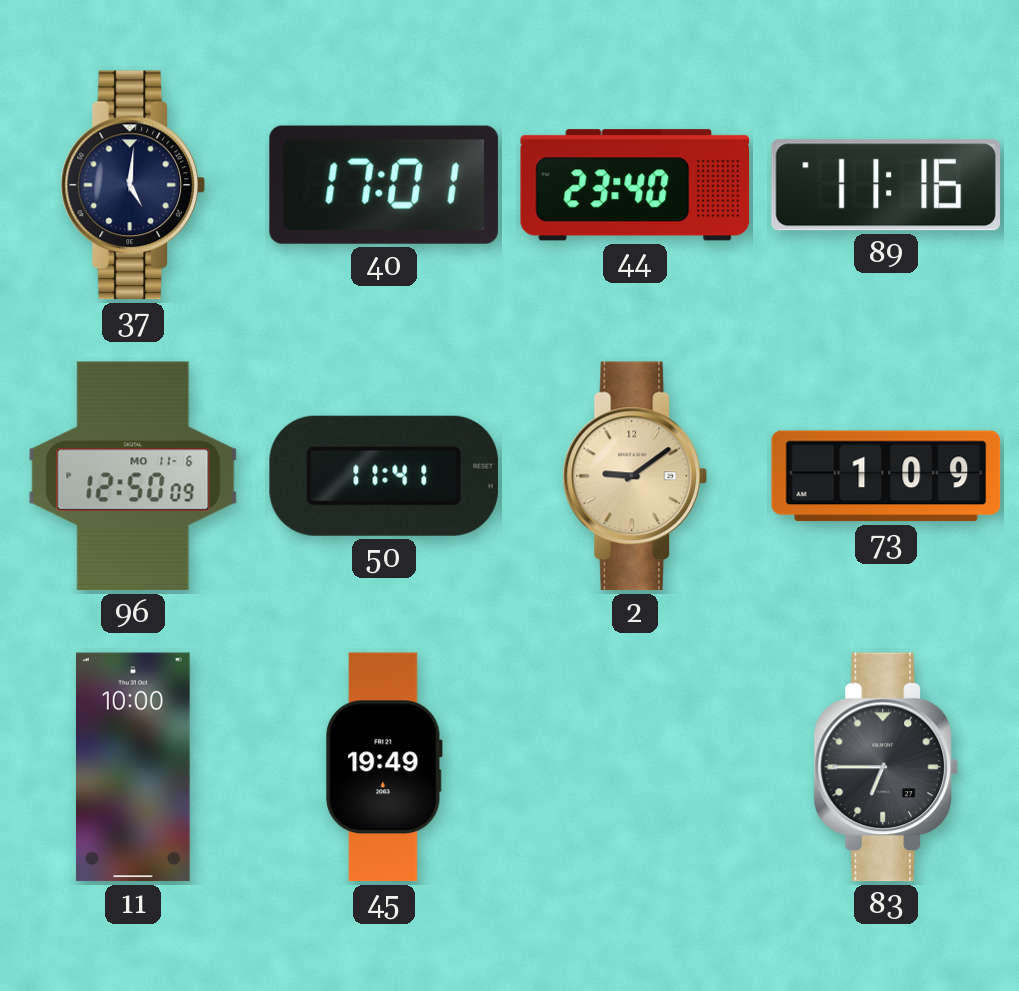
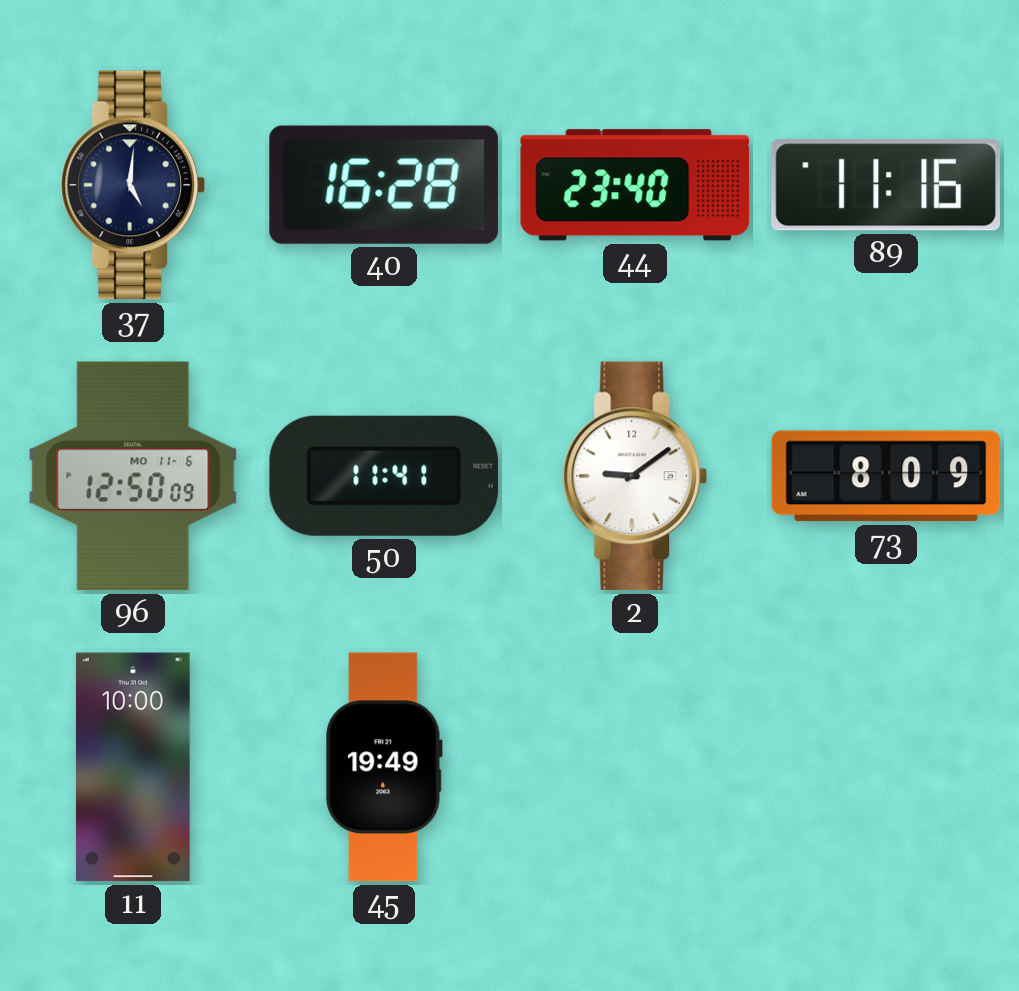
40: 17:01 -> 16:28 (384, 185)
2 dial: champagne -> white (634, 476)
73: 1:09 -> 8:09 (886, 476)
83: 6:45 -> none (885, 767)
